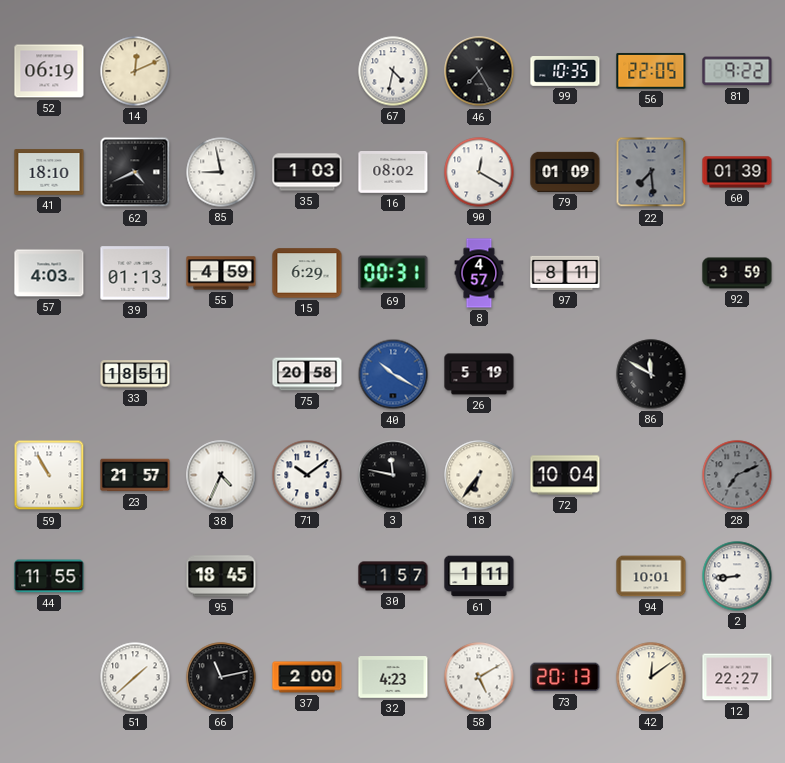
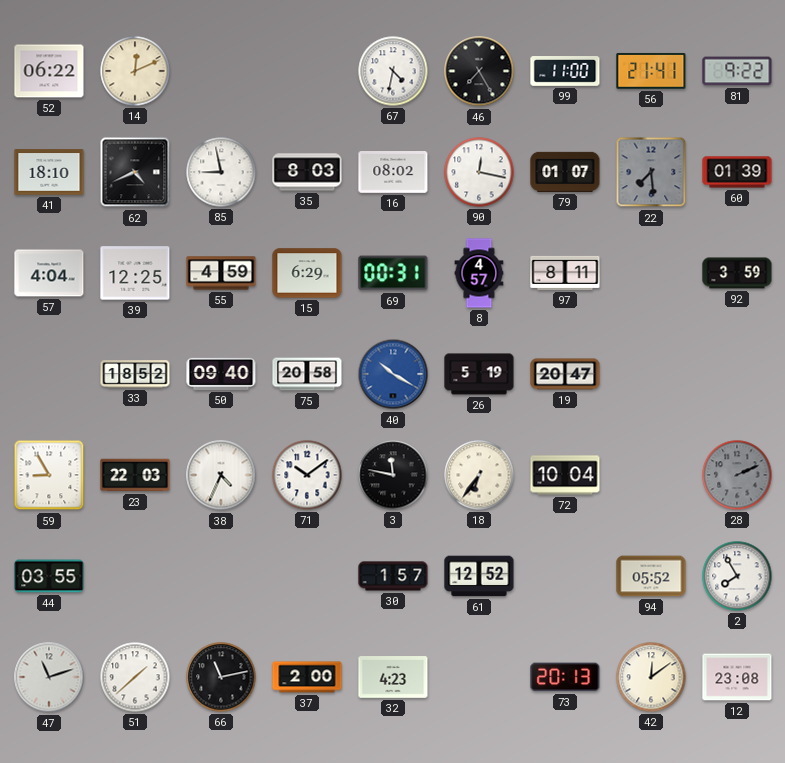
52: 06:19 -> 06:22 (49, 71)
99: 10:35 -> 11:00 (565, 72)
56: 22:05 -> 21:41 (651, 71)
35: 1:03 -> 8:03 (307, 172)
90: 12:20 -> 12:17 (479, 172)
79: 01:09 -> 01:07 (565, 172)
57: 4:03 -> 4:04 (49, 273)
39: 01:13 -> 12:25 (135, 273)
33: 18:51 -> 18:52 (135, 374)
50: none -> 09:40 (221, 374)
19: none -> 20:47 (565, 374)
86: 11:50 -> none (651, 374)
59: 10:55 -> 8:55 (49, 475)
23: 21:57 -> 22:03 (135, 475)
28: 7:11 -> 2:11 (737, 475)
44: 11:55 -> 03:55 (49, 576)
95: 18:45 -> none (221, 576)
61: 1:11 -> 12:52 (479, 576)
94: 10:01 -> 05:52 (651, 576)
2: 8:44 -> 7:55 (737, 576)
47: none -> 11:12 (49, 677)
58: 5:10 -> none (479, 677)
12: 22:27 -> 23:08 (737, 677)
